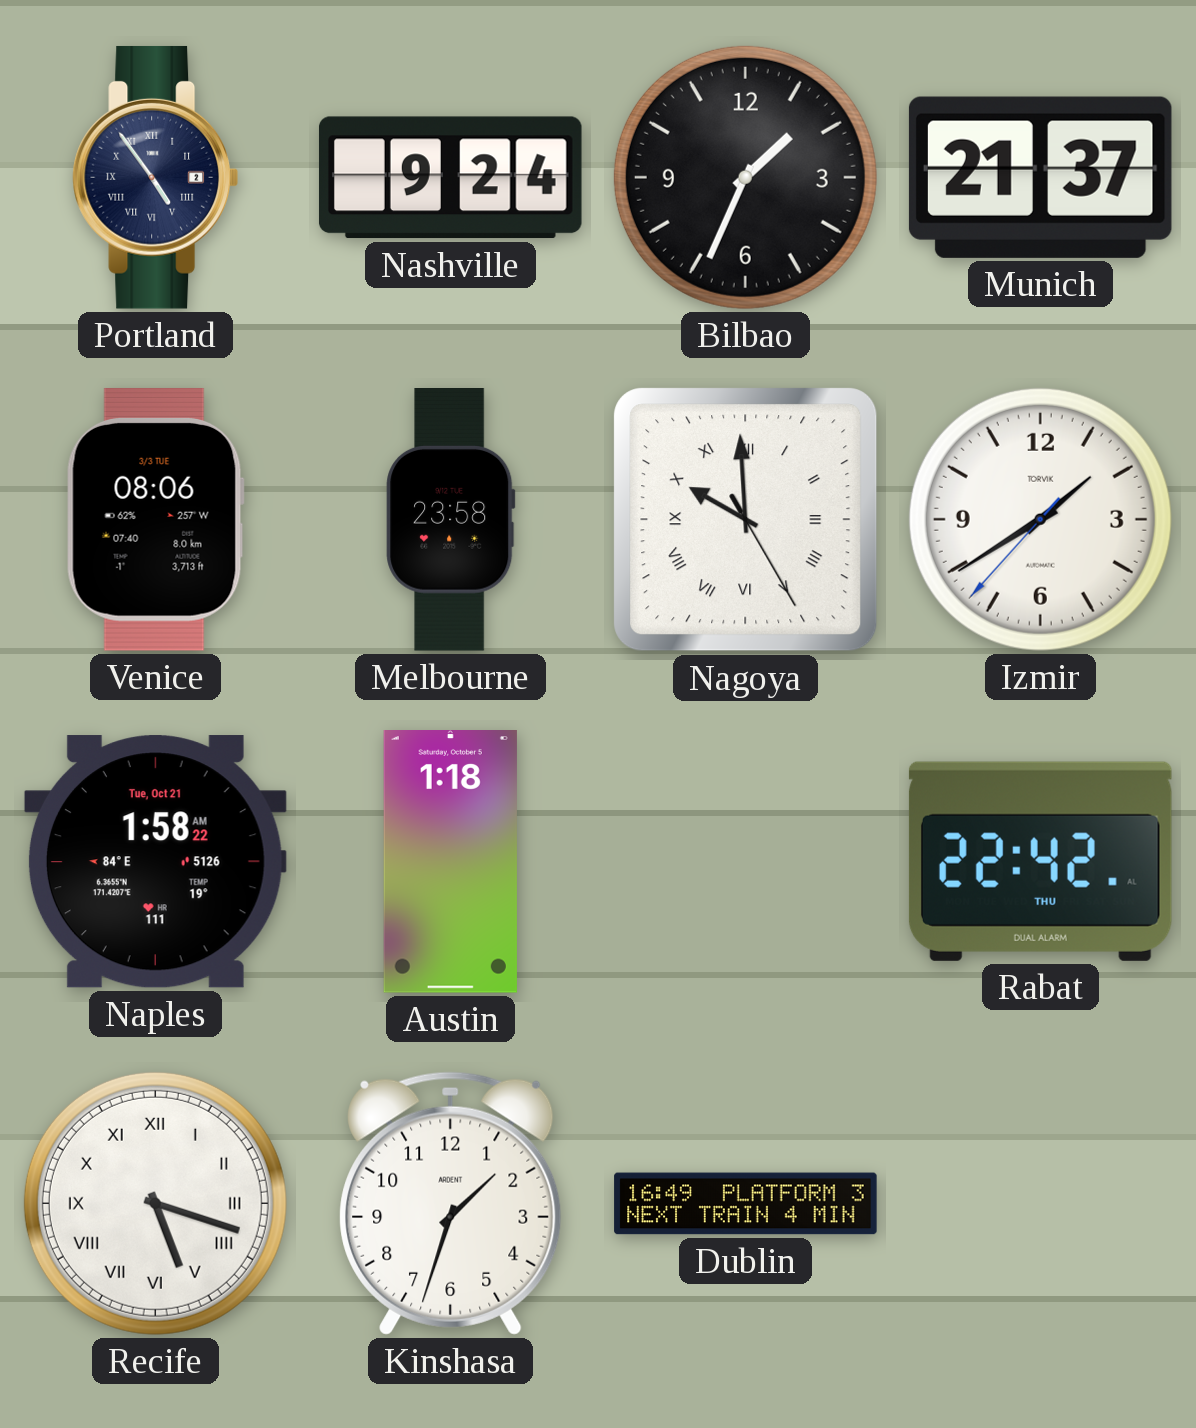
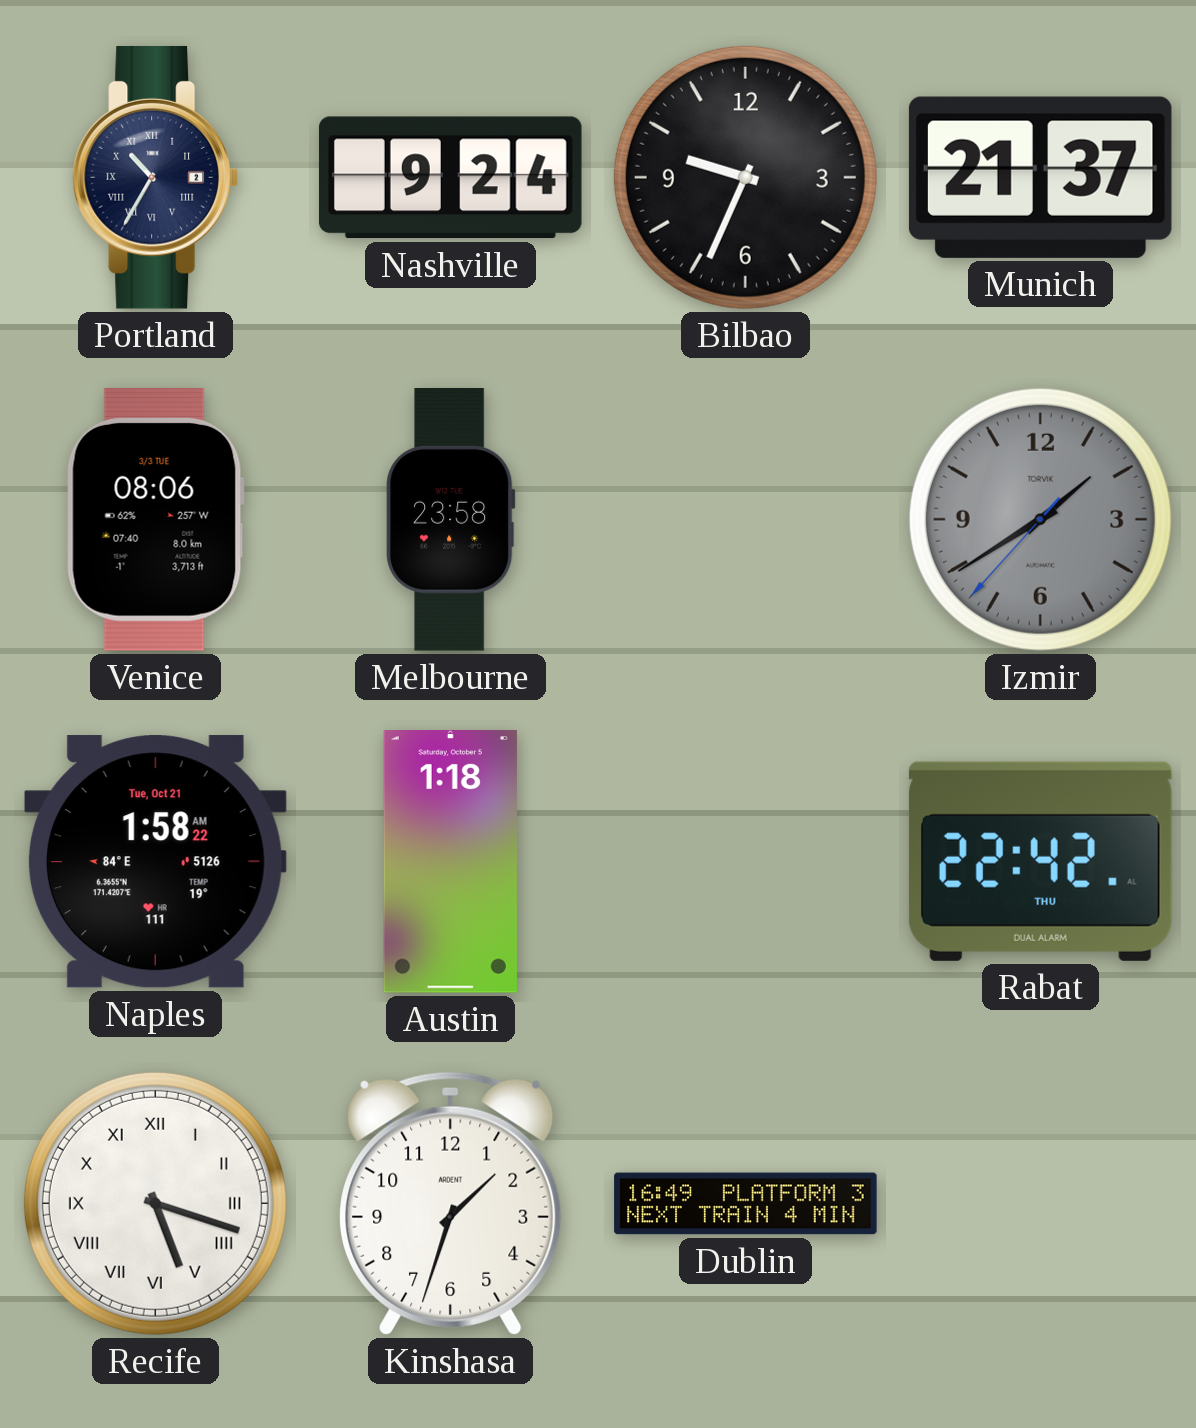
Portland: 4:54 -> 10:35 (155, 177)
Bilbao: 1:34 -> 9:34 (745, 177)
Nagoya: 9:59 -> none (746, 520)
Izmir dial: white -> grey (1040, 519)
